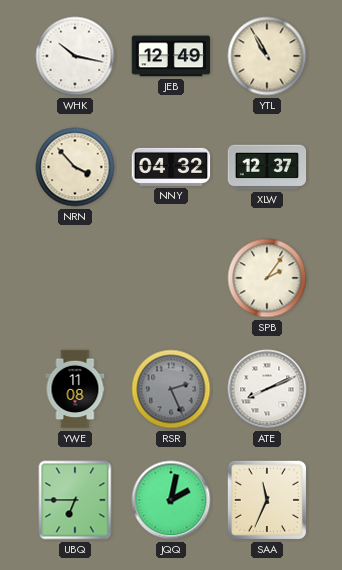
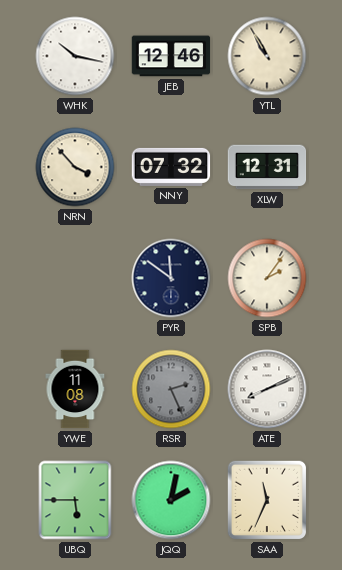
JEB: 12:49 -> 12:46 (171, 56)
NNY: 04:32 -> 07:32 (171, 167)
XLW: 12:37 -> 12:31 (267, 167)
PYR: none -> 11:51 (171, 278)
UBQ: 6:45 -> 5:45 (75, 500)
